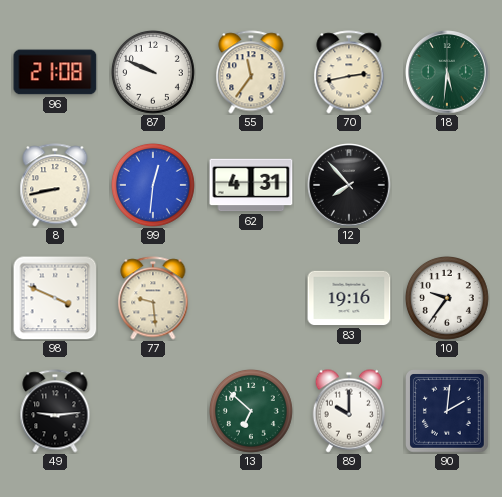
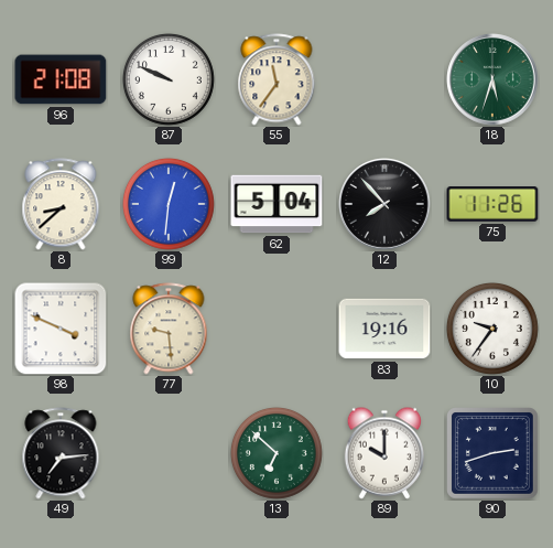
70: 2:43 -> none (349, 72)
18: 5:31 -> 5:33 (492, 79)
8: 8:43 -> 8:38 (61, 204)
62: 4:31 -> 5:04 (276, 204)
75: none -> 11:26 (492, 204)
49: 9:14 -> 7:14 (61, 453)
90: 2:01 -> 2:42 (494, 454)
